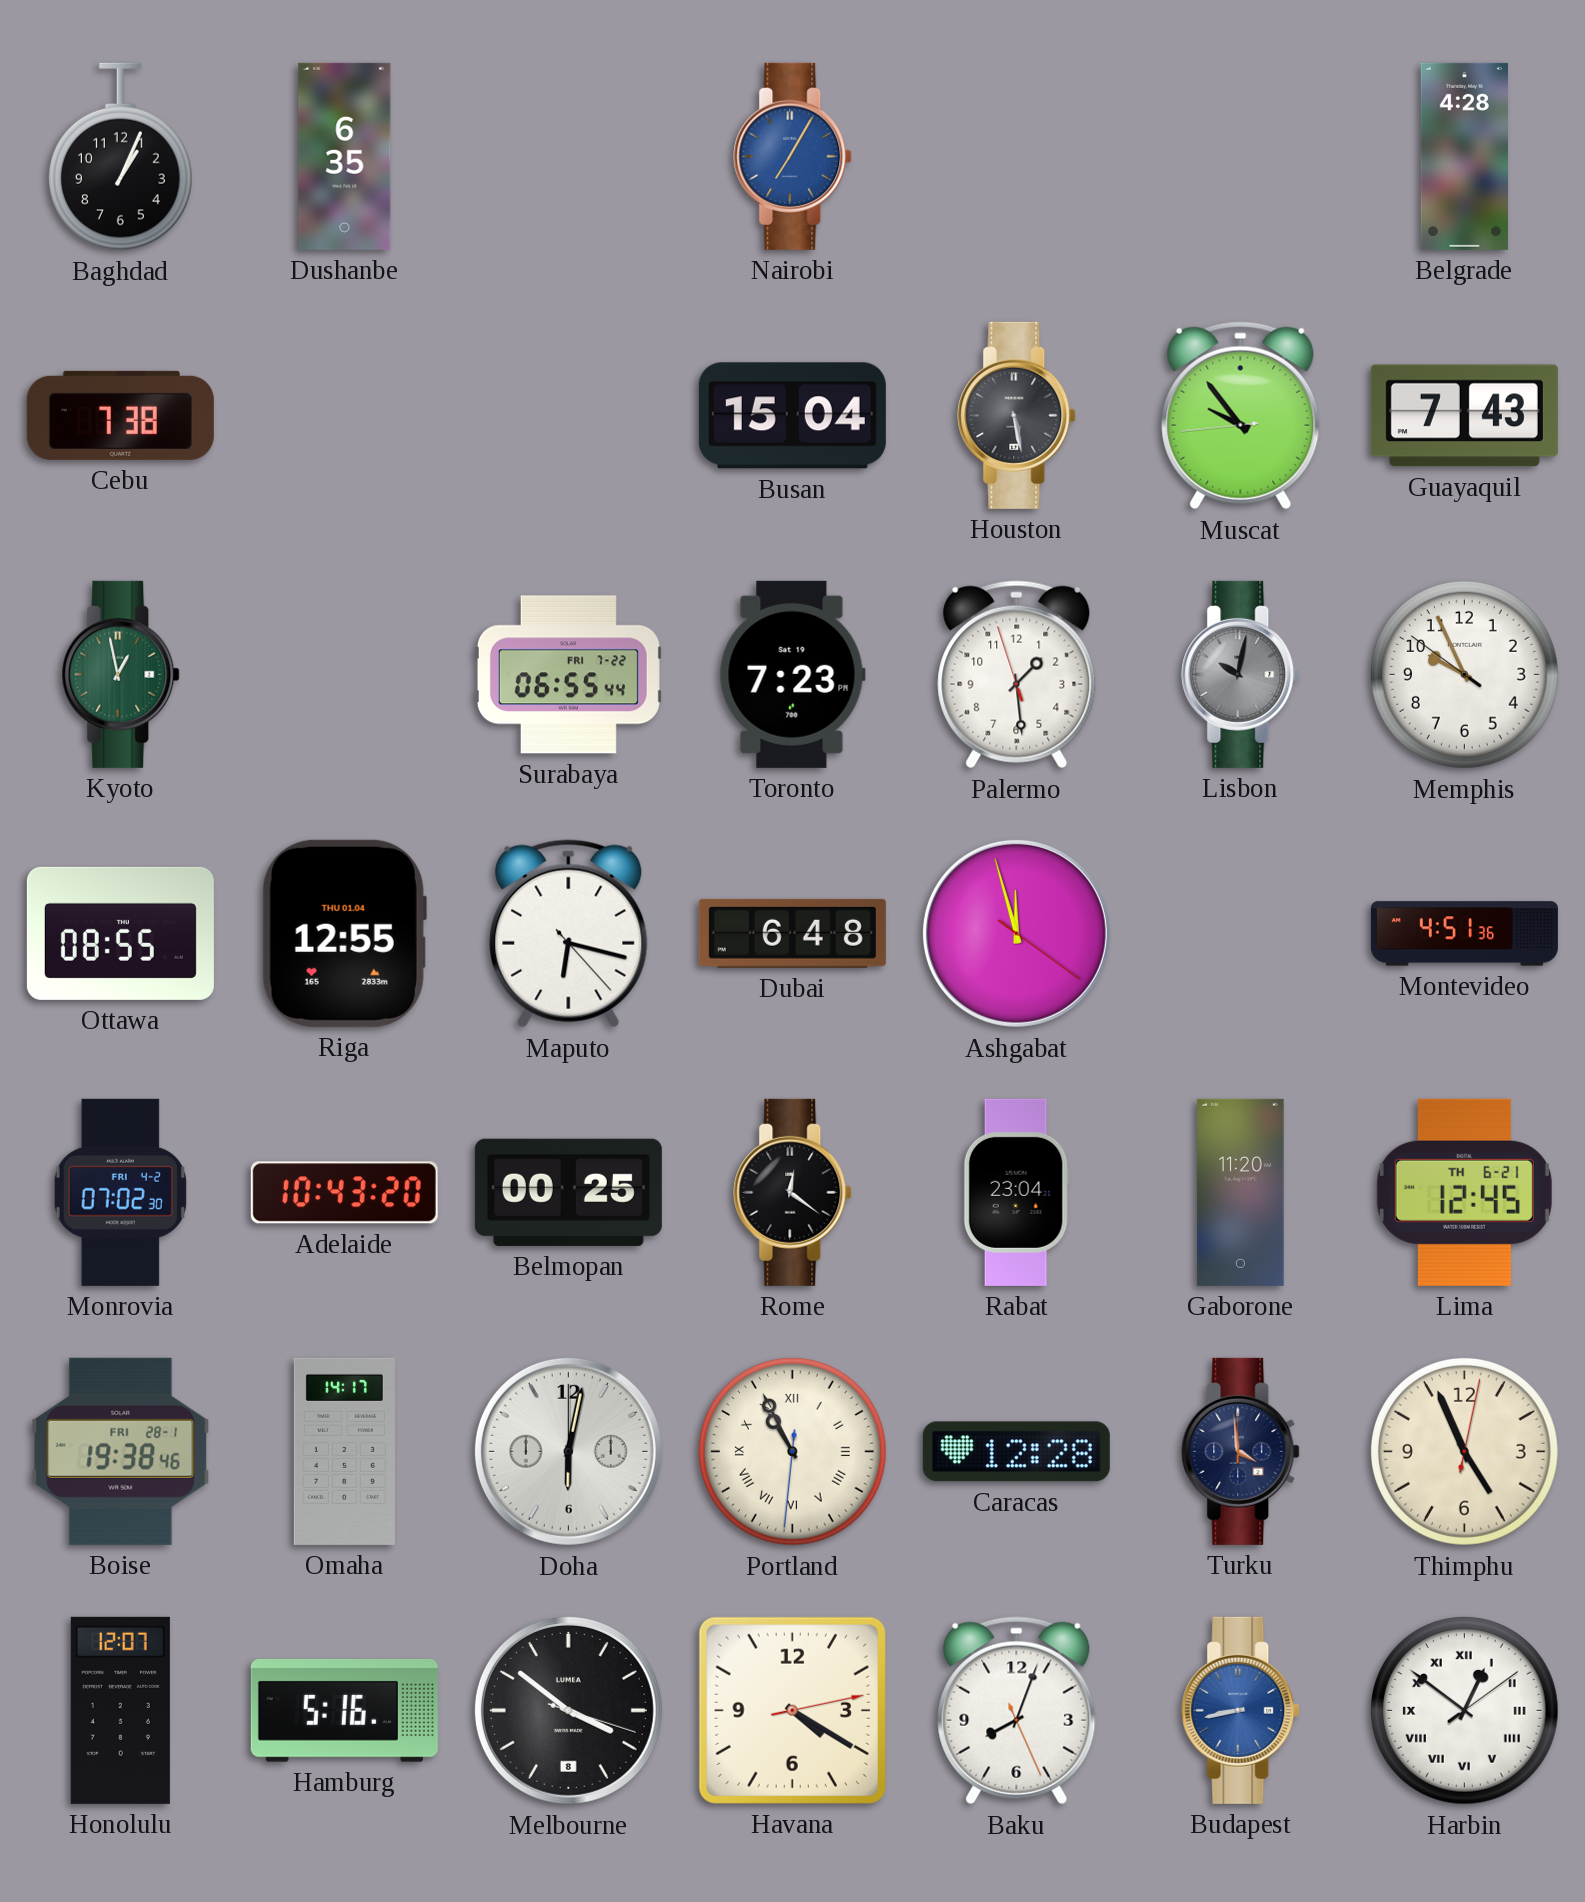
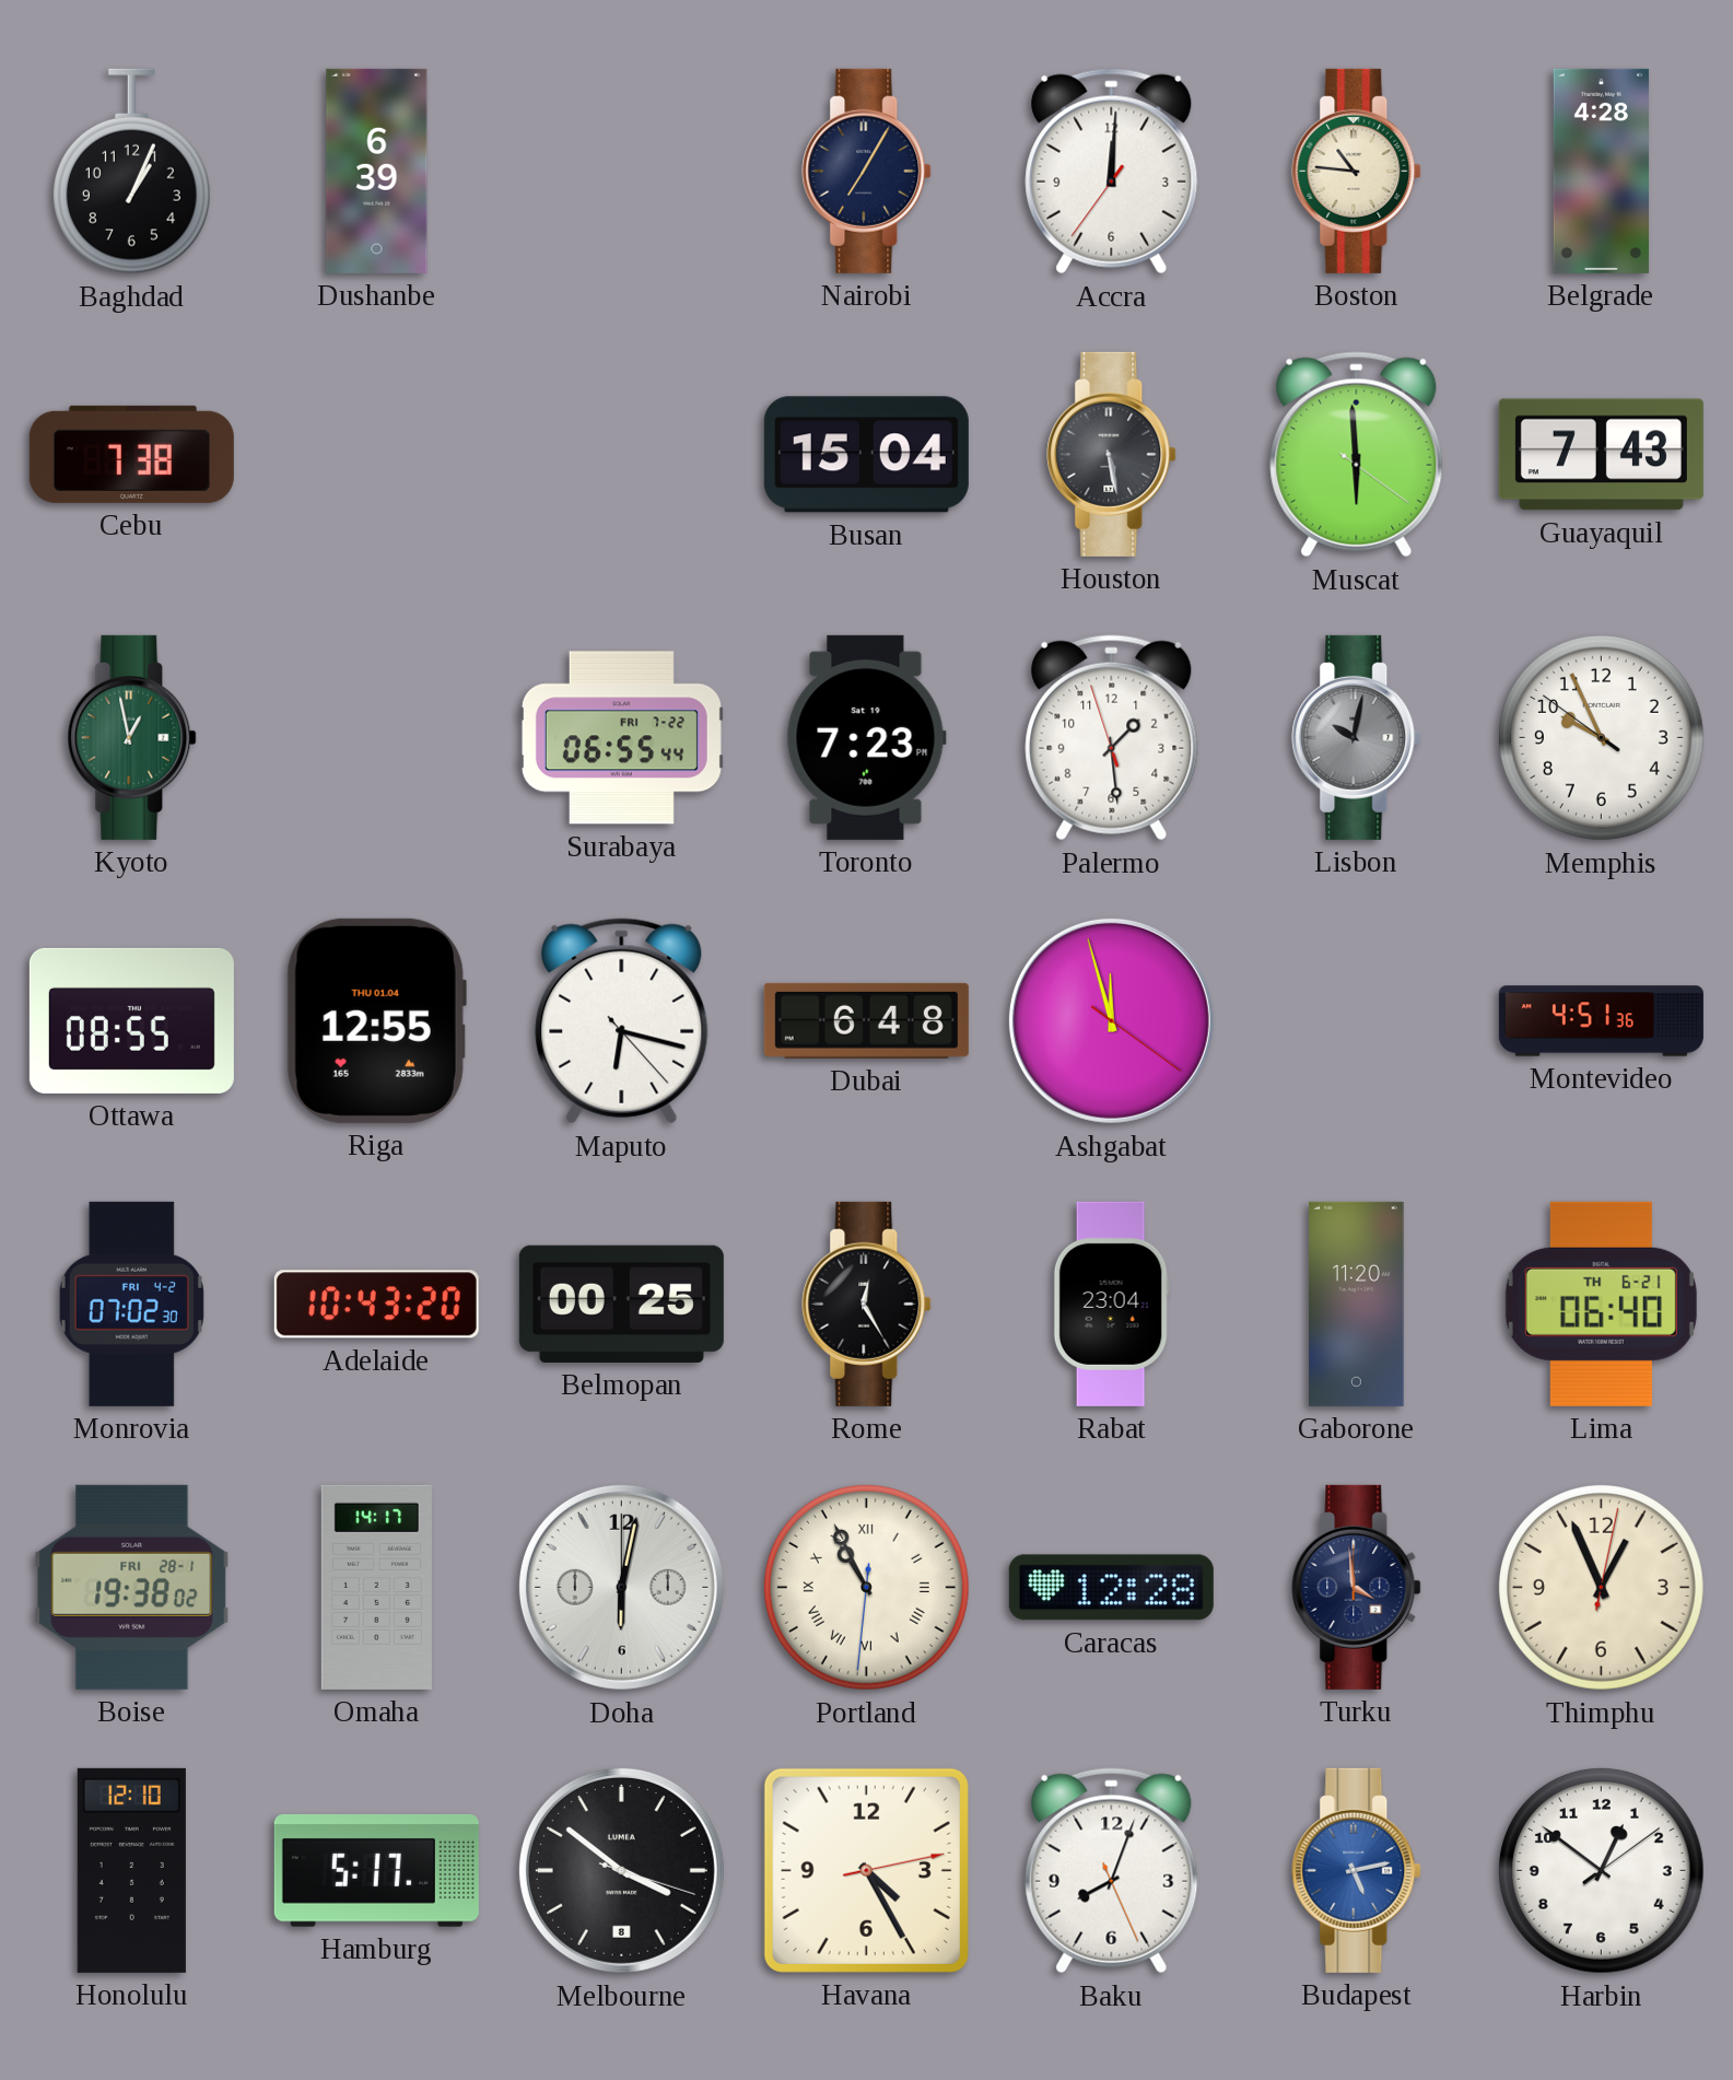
Dushanbe: 6:35 -> 6:39 (377, 171)
Nairobi dial: blue -> navy (867, 171)
Accra: none -> 12:00 (1112, 172)
Boston: none -> 10:46 (1357, 171)
Muscat: 9:53 -> 5:59 (1357, 455)
Rome: 12:21 -> 12:25 (867, 1304)
Lima: 12:45 -> 06:40 (1601, 1304)
Boise: 19:38:46 -> 19:38:02 (132, 1587)
Thimphu: 4:56 -> 12:56 (1601, 1587)
Honolulu: 12:07 -> 12:10 (131, 1870)
Hamburg: 5:16 -> 5:17 (376, 1871)
Havana: 4:20 -> 4:25 (866, 1870)
Budapest: 8:43 -> 5:13 (1357, 1870)
Harbin numerals: Roman -> Arabic (1601, 1870)
